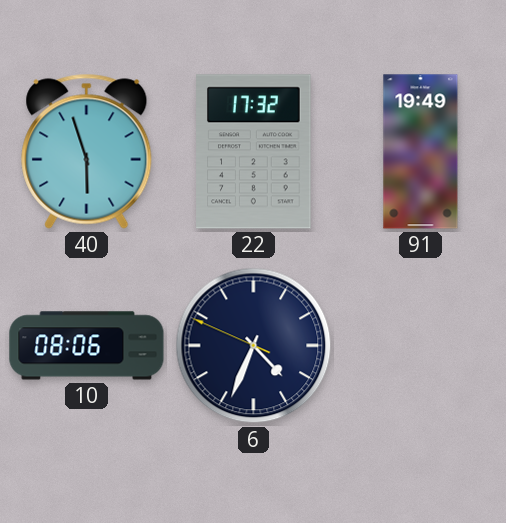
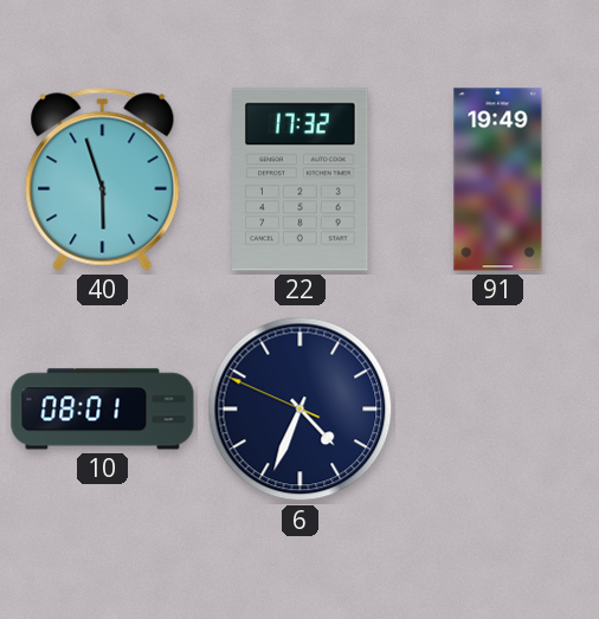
10: 08:06 -> 08:01 (103, 410)
